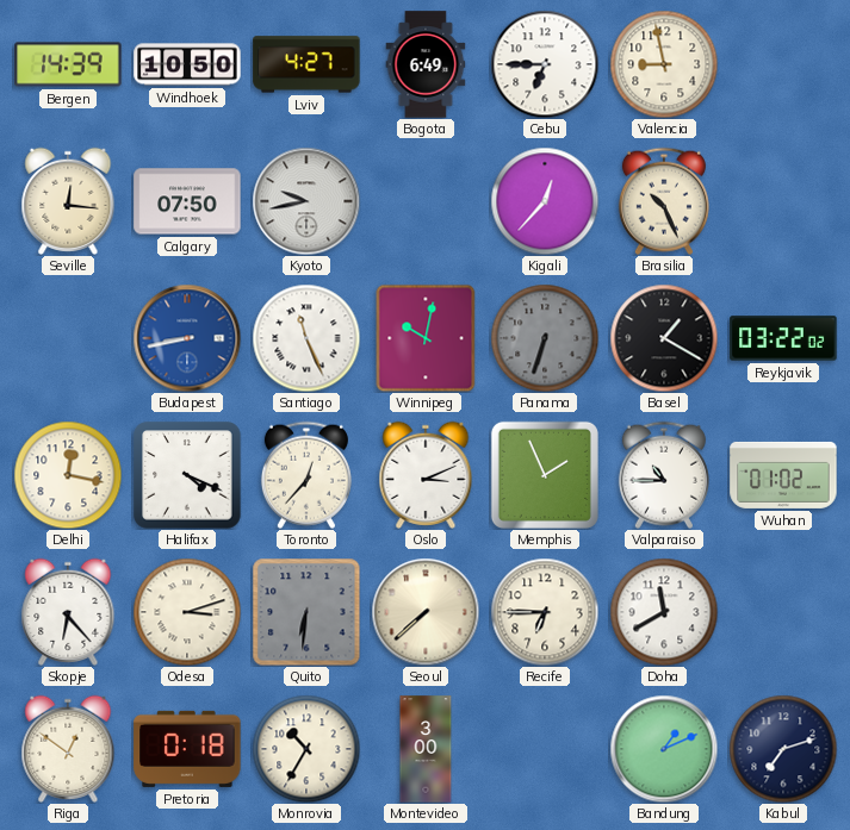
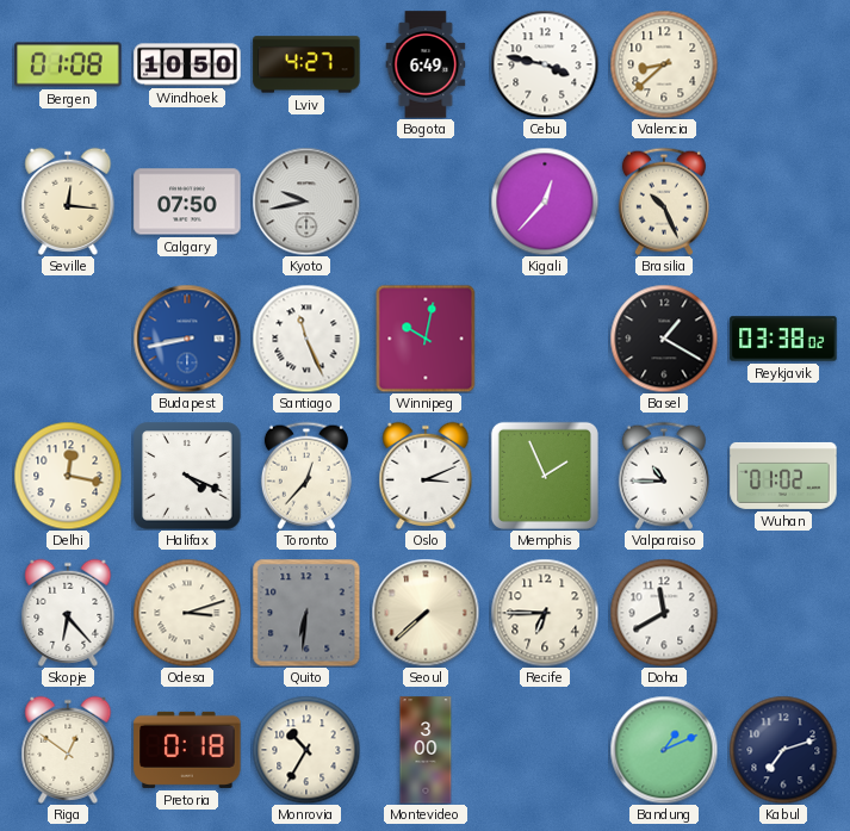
Bergen: 14:39 -> 01:08 (68, 64)
Cebu: 6:45 -> 3:47 (545, 64)
Valencia: 8:58 -> 8:38 (664, 64)
Panama: 6:33 -> none (545, 338)
Reykjavik: 03:22 -> 03:38 (783, 339)
